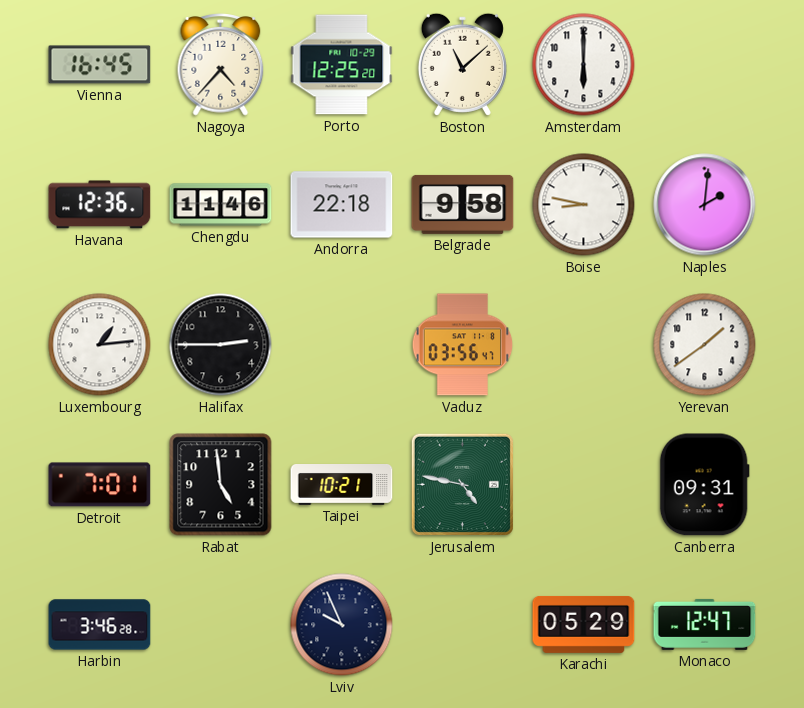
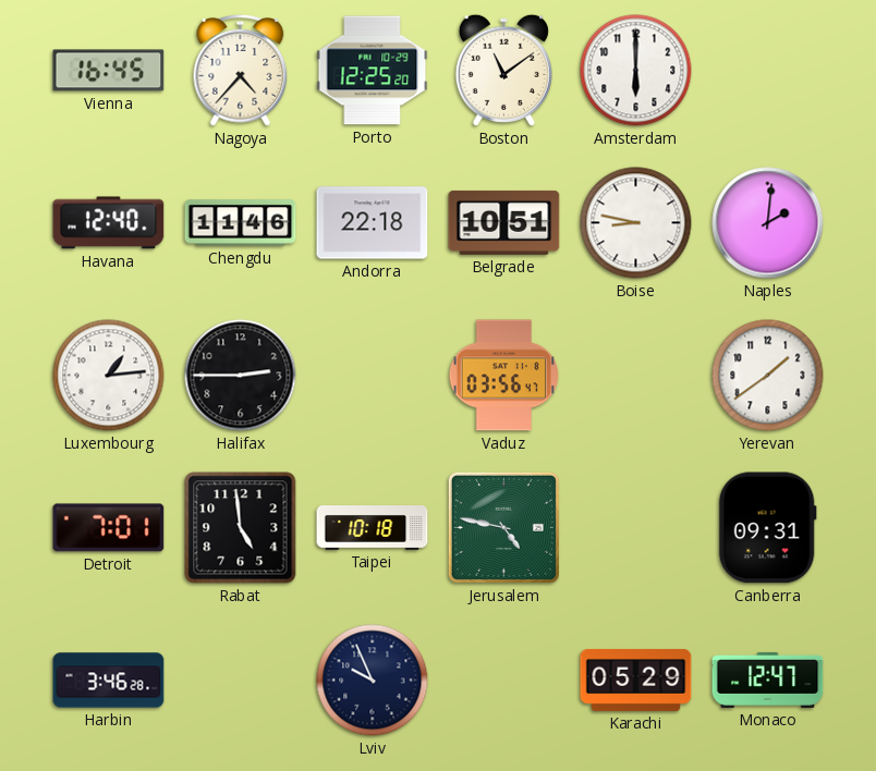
Boston: 11:08 -> 11:09 (503, 70)
Havana: 12:36 -> 12:40 (109, 223)
Belgrade: 9:58 -> 10:51 (504, 222)
Taipei: 10:21 -> 10:18 (373, 528)
